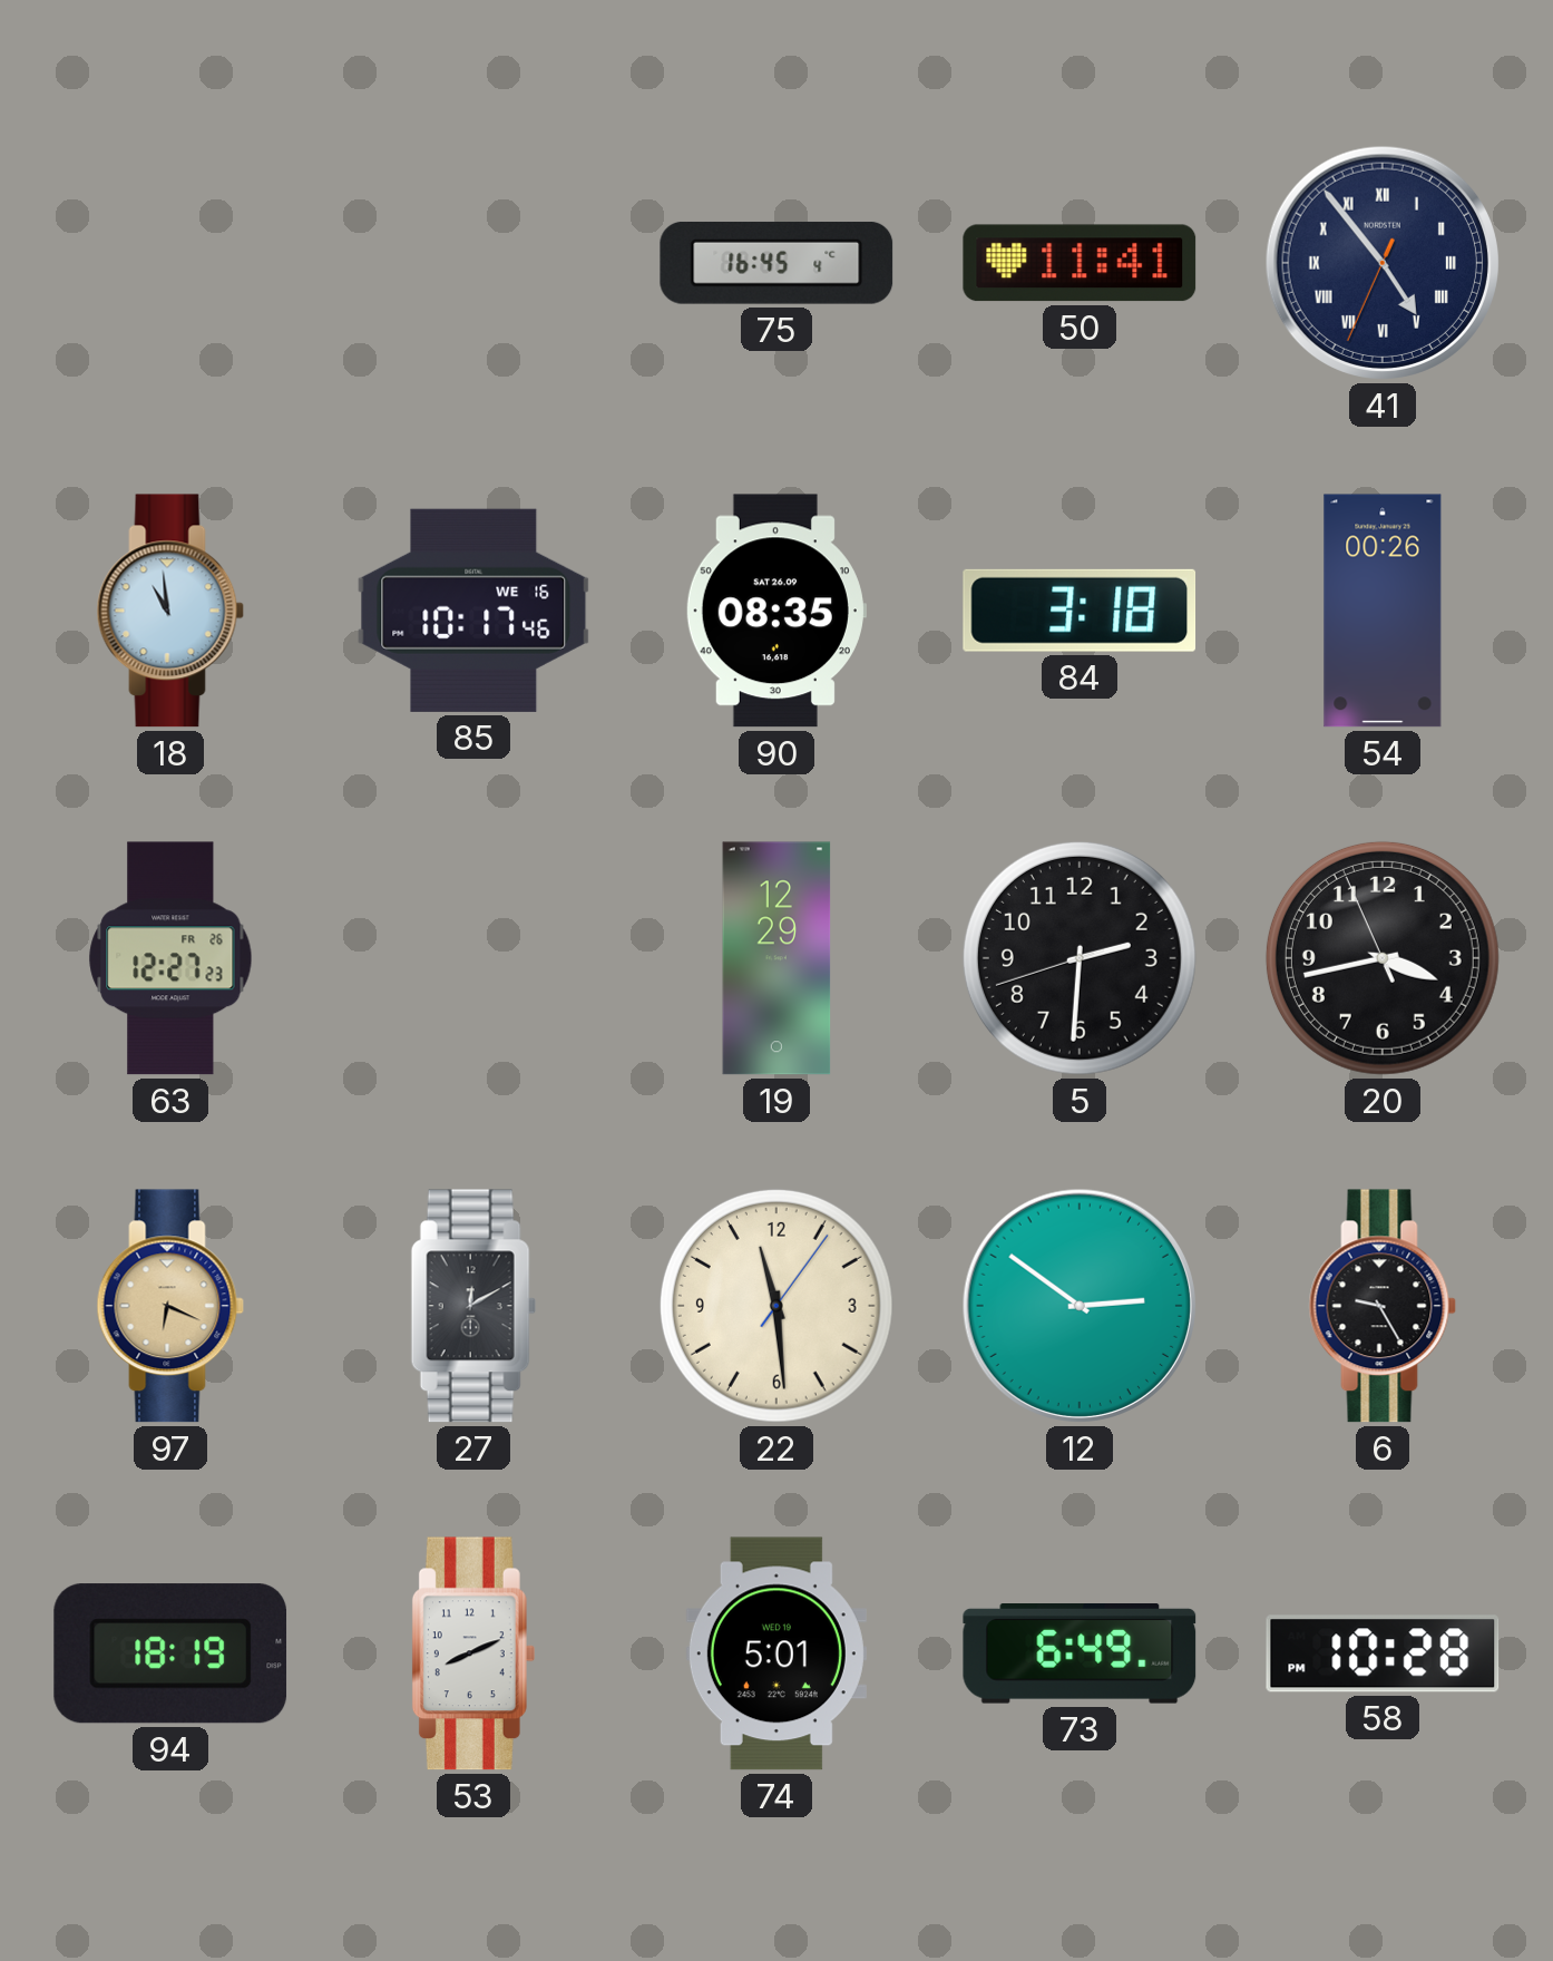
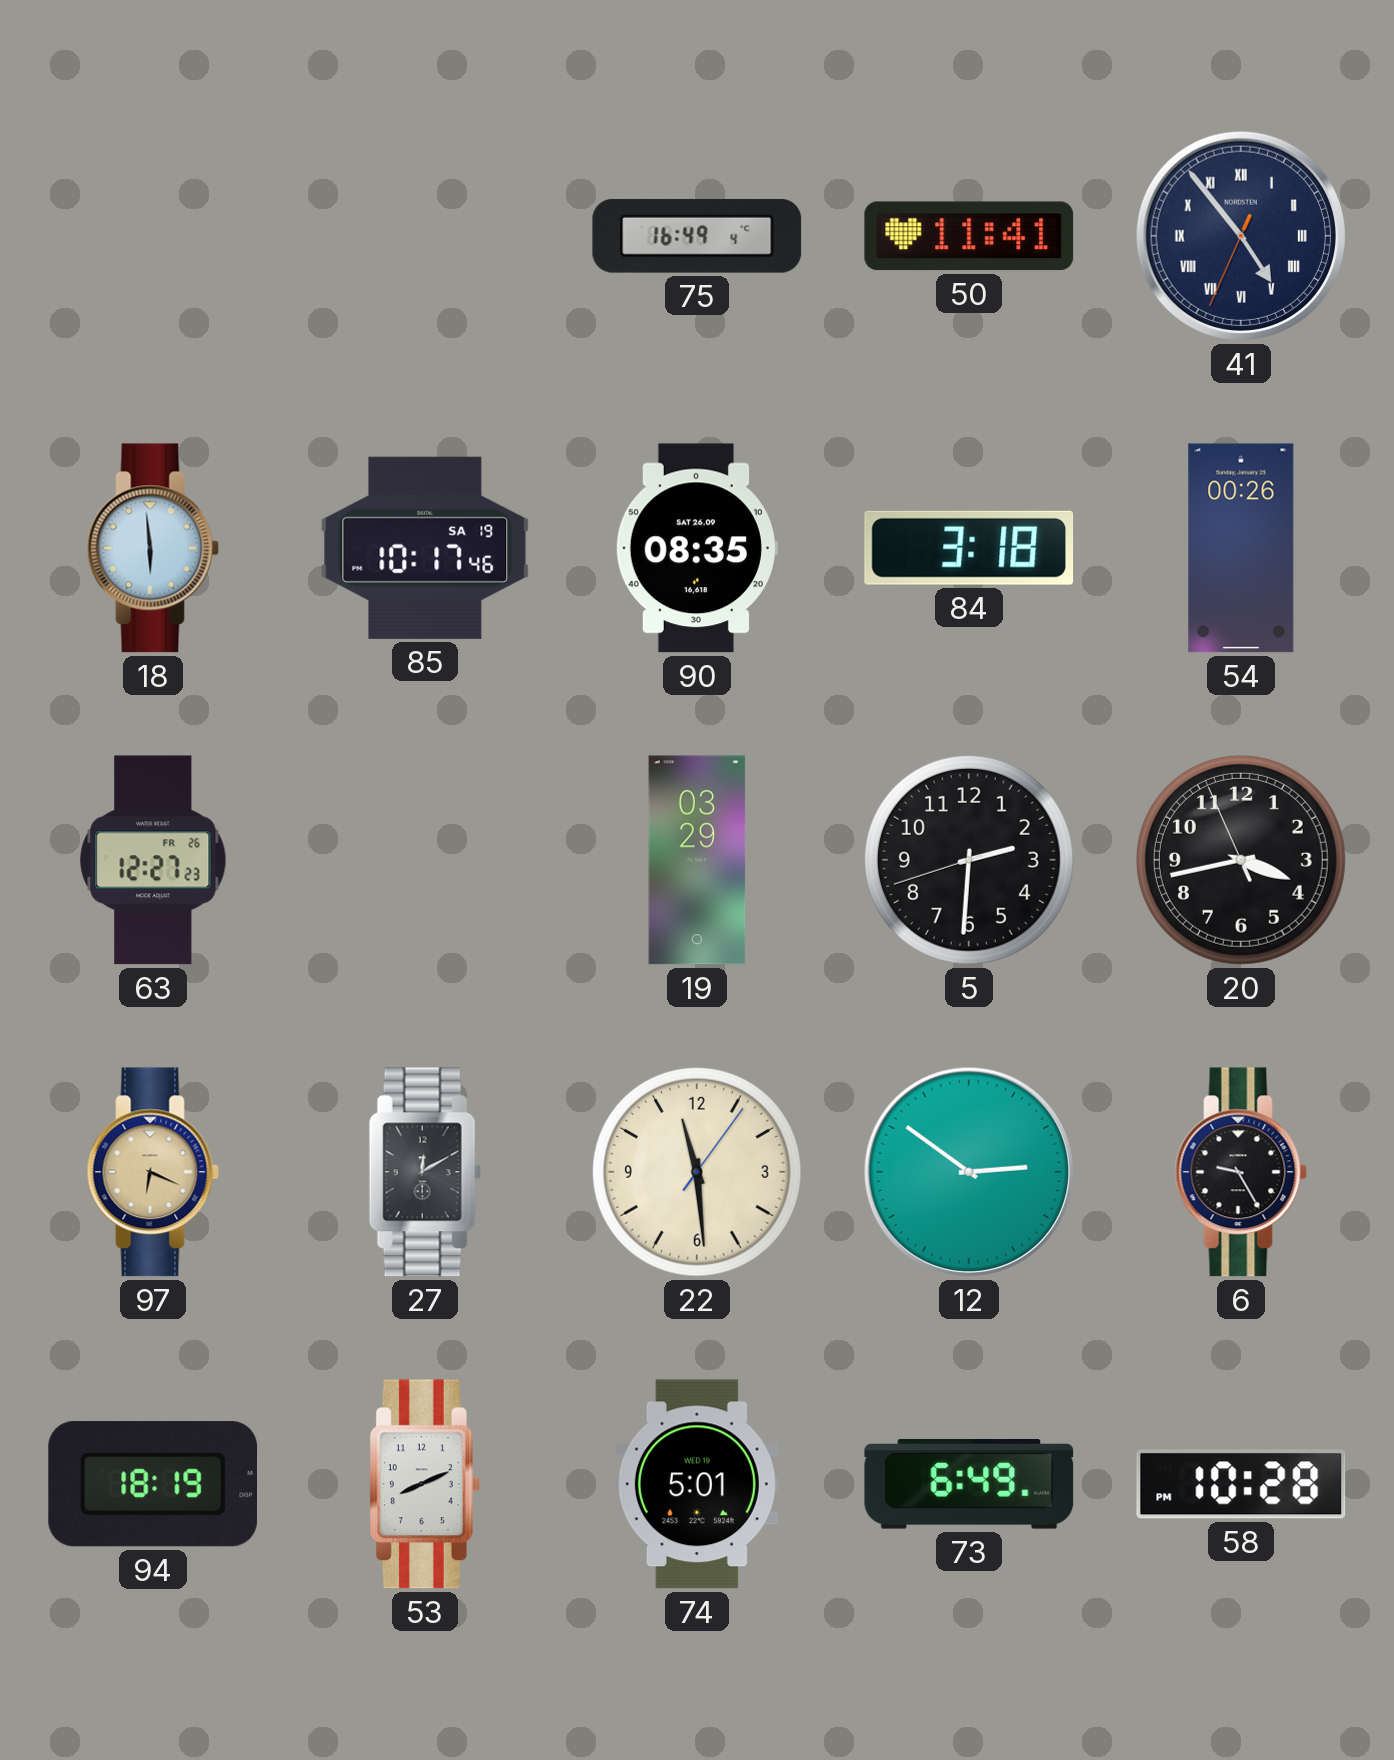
75: 16:45 -> 16:49 (697, 236)
18: 10:59 -> 5:59 (153, 548)
85 date: WE 16 -> SA 19 (425, 548)
19: 12:29 -> 03:29 (697, 860)
